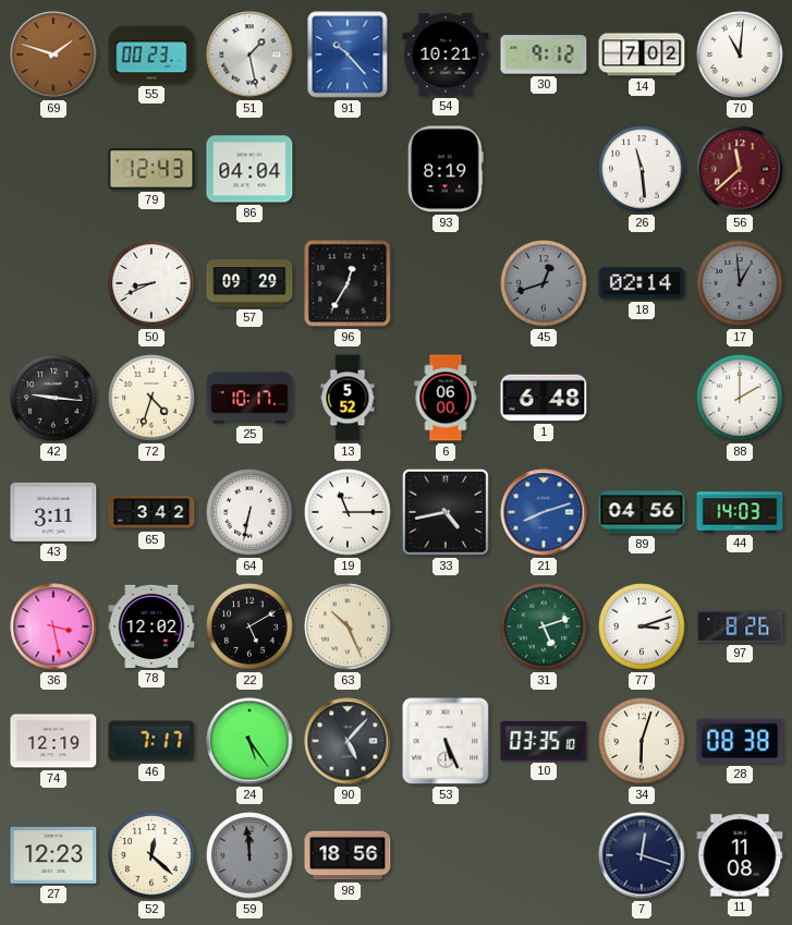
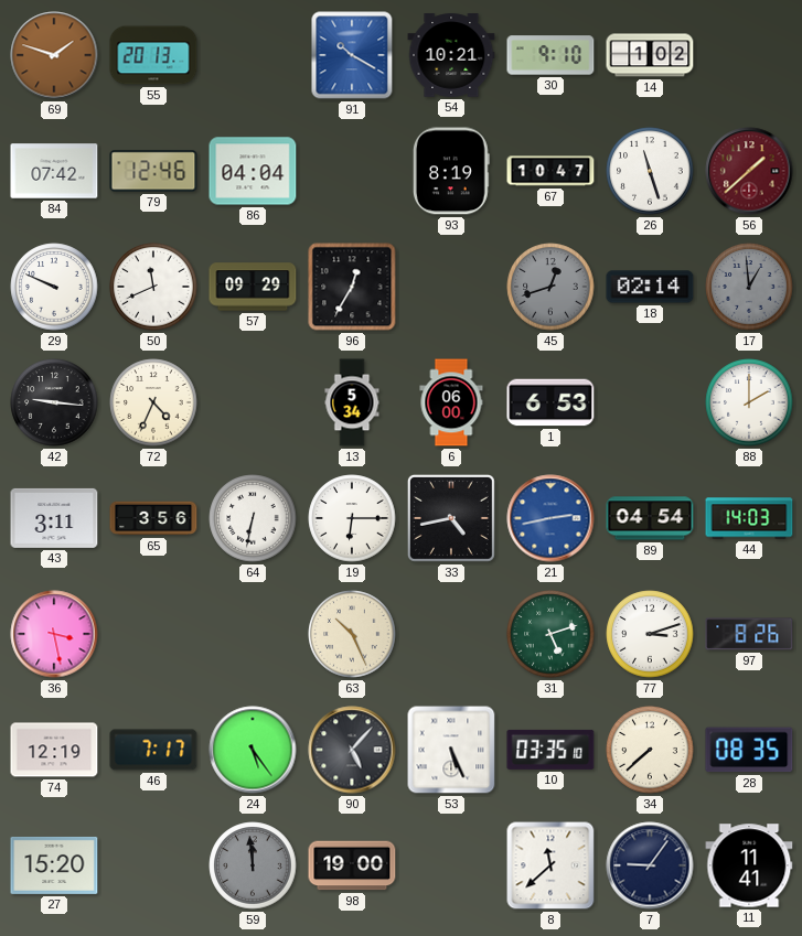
55: 00:23 -> 20:13 (153, 55)
51: 1:28 -> none (249, 54)
91: 10:23 -> 10:20 (352, 55)
30: 9:12 -> 9:10 (550, 55)
14: 7:02 -> 1:02 (650, 55)
70: 11:01 -> none (740, 54)
84: none -> 07:42 (54, 171)
79: 12:43 -> 12:46 (153, 171)
67: none -> 10:47 (550, 171)
26: 11:29 -> 11:27 (650, 171)
56: 11:38 -> 1:38 (749, 171)
29: none -> 9:49 (54, 287)
50: 8:41 -> 11:41 (153, 287)
72: 4:33 -> 4:34 (153, 402)
25: 10:17 -> none (249, 398)
13: 5:52 -> 5:34 (352, 402)
1: 6:48 -> 6:53 (550, 402)
65: 3:42 -> 3:56 (153, 518)
19: 11:15 -> 6:15 (352, 518)
21: 8:12 -> 2:43 (550, 518)
89: 04:56 -> 04:54 (650, 518)
78: 12:02 -> none (151, 626)
22: 5:10 -> none (249, 626)
34: 6:03 -> 7:38 (650, 750)
28: 08:38 -> 08:35 (749, 750)
27: 12:23 -> 15:20 (54, 865)
52: 12:22 -> none (151, 855)
98: 18:56 -> 19:00 (352, 865)
8: none -> 11:38 (550, 865)
7: 12:18 -> 9:06 (650, 865)
11: 11:08 -> 11:41 (749, 865)
